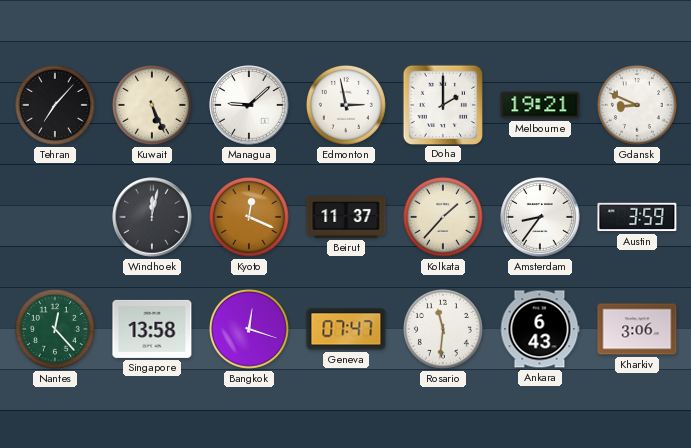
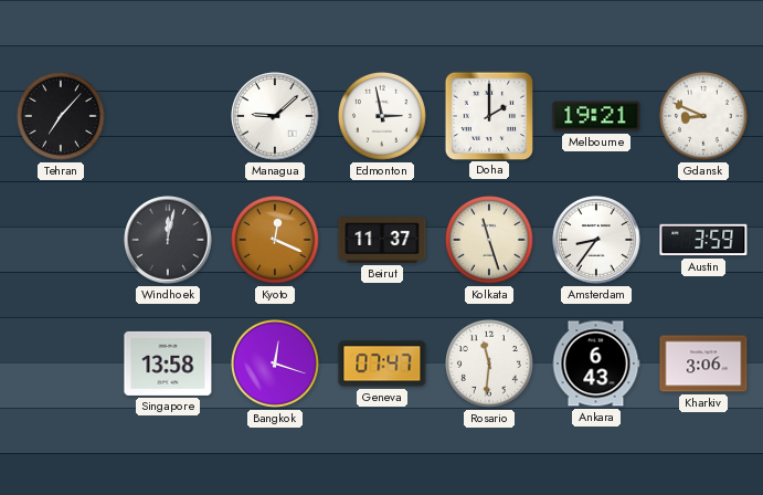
Kuwait: 5:26 -> none (152, 105)
Kolkata: 1:37 -> 11:27 (489, 240)
Nantes: 12:23 -> none (55, 329)
